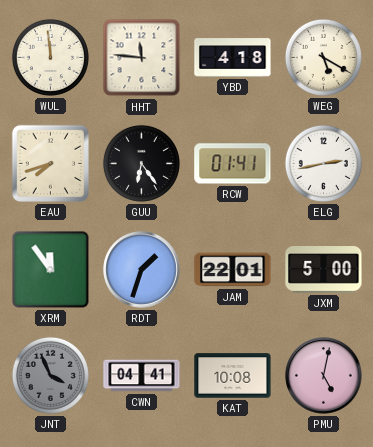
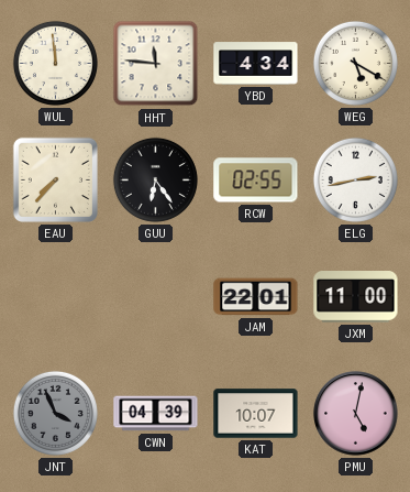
YBD: 4:18 -> 4:34 (256, 64)
EAU: 7:42 -> 7:37 (55, 179)
RCW: 01:41 -> 02:55 (256, 181)
XRM: 11:54 -> none (51, 270)
RDT: 1:33 -> none (142, 270)
JXM: 5:00 -> 11:00 (356, 297)
CWN: 04:41 -> 04:39 (156, 414)
KAT: 10:08 -> 10:07 (256, 414)
